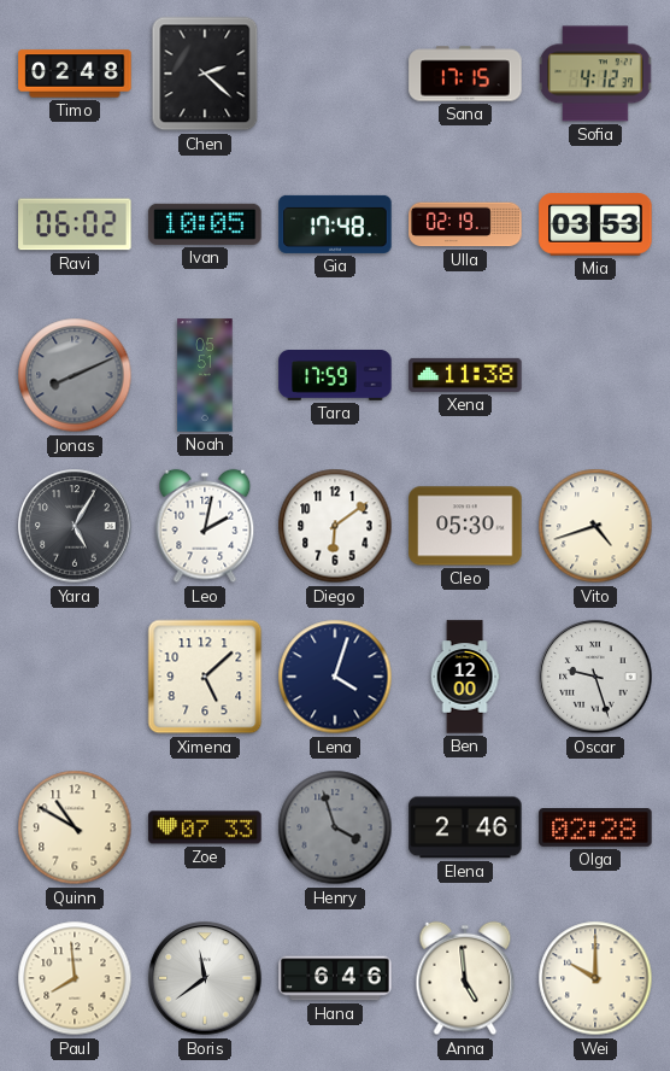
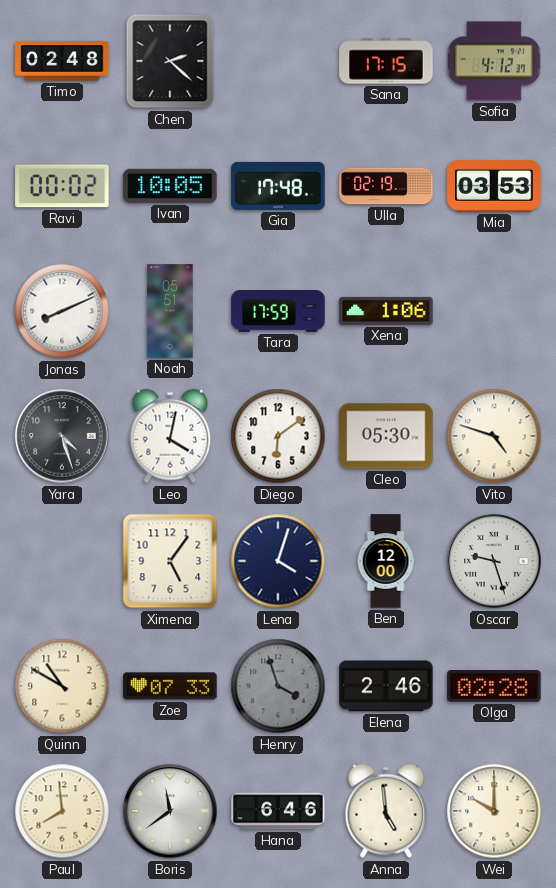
Ravi: 06:02 -> 00:02 (62, 186)
Jonas dial: grey -> white (62, 311)
Xena: 11:38 -> 1:06 (386, 311)
Yara: 5:05 -> 4:27 (62, 436)
Leo: 2:02 -> 4:02 (170, 436)
Vito: 4:42 -> 4:48 (494, 436)
Ximena: 5:08 -> 5:06 (170, 561)
